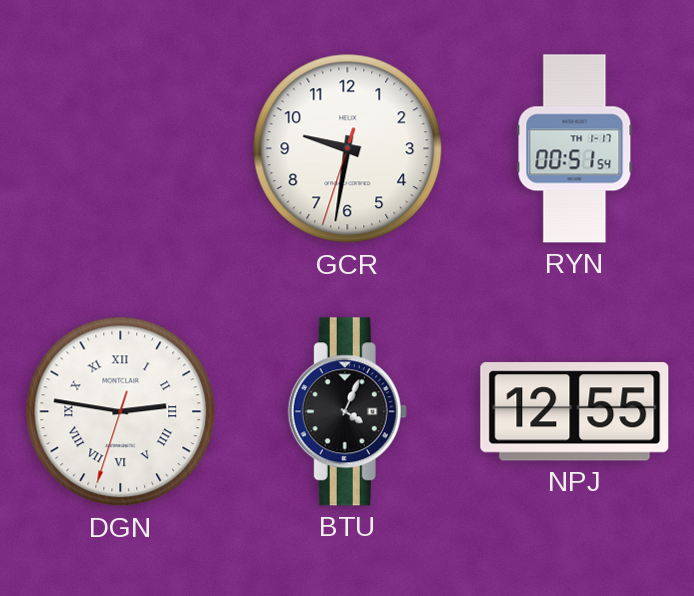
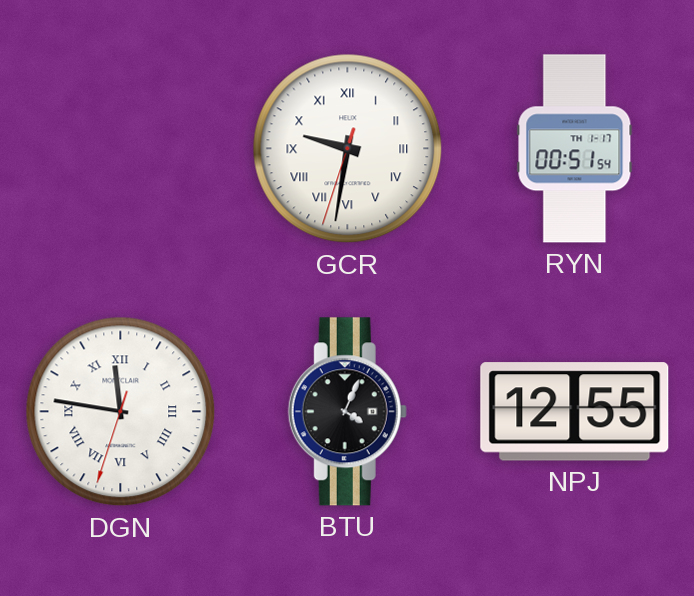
GCR numerals: Arabic -> Roman (348, 149)
DGN: 2:46 -> 11:46 (121, 412)
